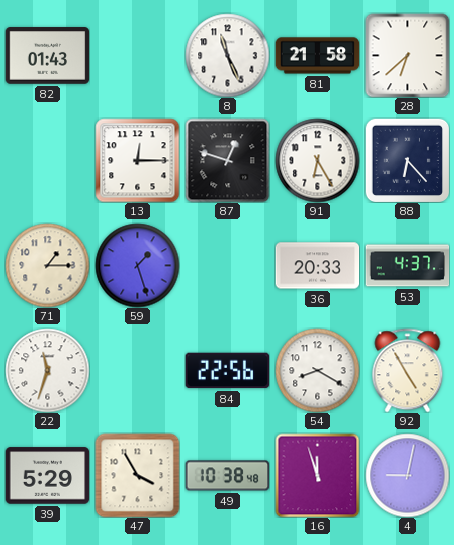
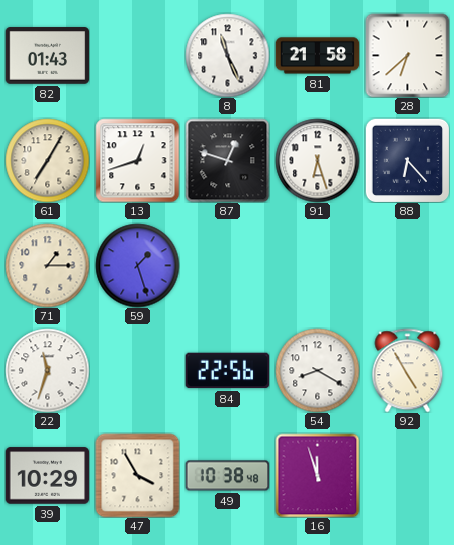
61: none -> 7:05 (47, 160)
13: 12:15 -> 12:42 (137, 160)
91: 6:25 -> 6:27 (317, 160)
36: 20:33 -> none (317, 266)
53: 4:37 -> none (407, 266)
39: 5:29 -> 10:29 (47, 476)
4: 9:02 -> none (407, 475)
